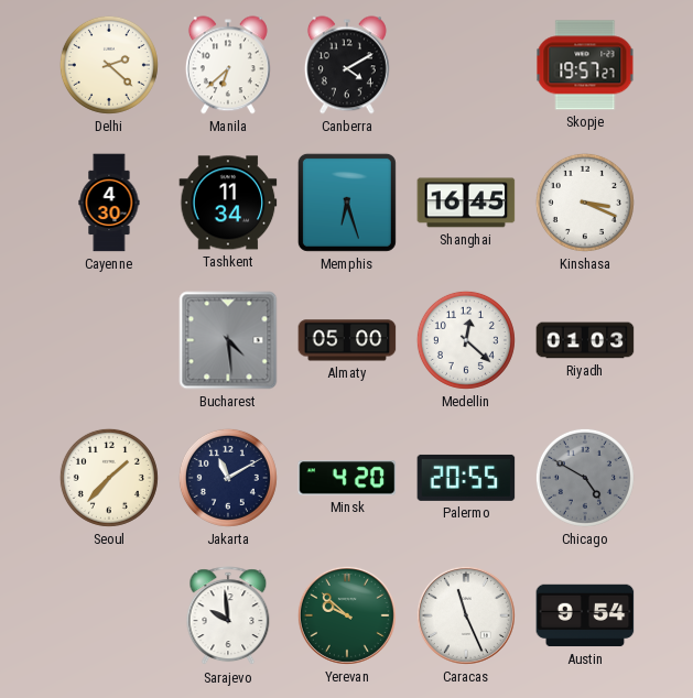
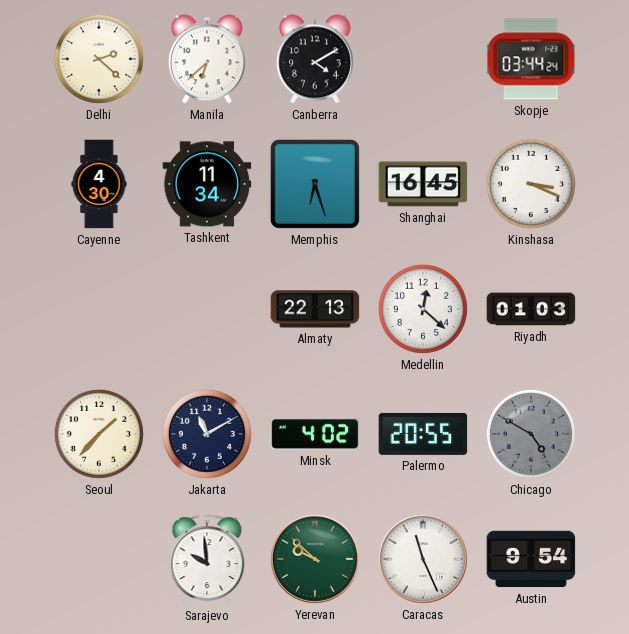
Skopje: 19:57 -> 03:44 (531, 59)
Bucharest: 4:29 -> none (228, 340)
Almaty: 05:00 -> 22:13 (315, 309)
Minsk: 4:20 -> 4:02 (315, 434)
